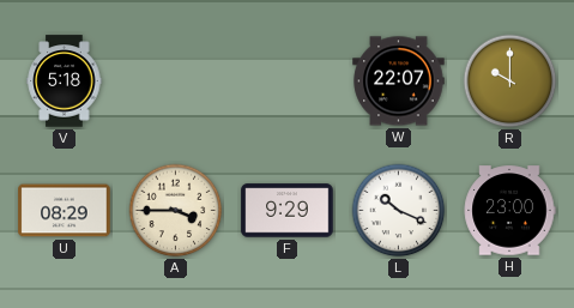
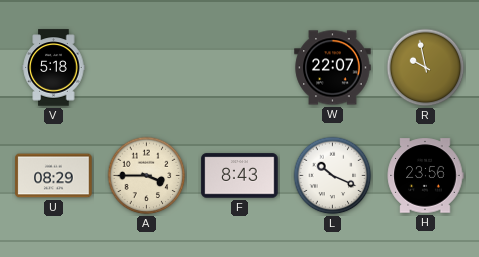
R: 10:00 -> 9:58 (426, 68)
F: 9:29 -> 8:43 (240, 176)
H: 23:00 -> 23:56 (425, 176)
